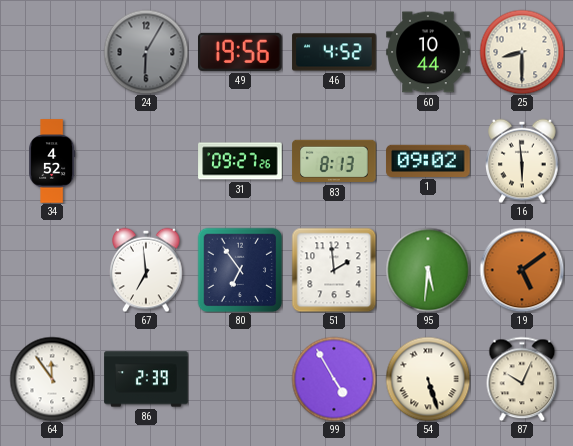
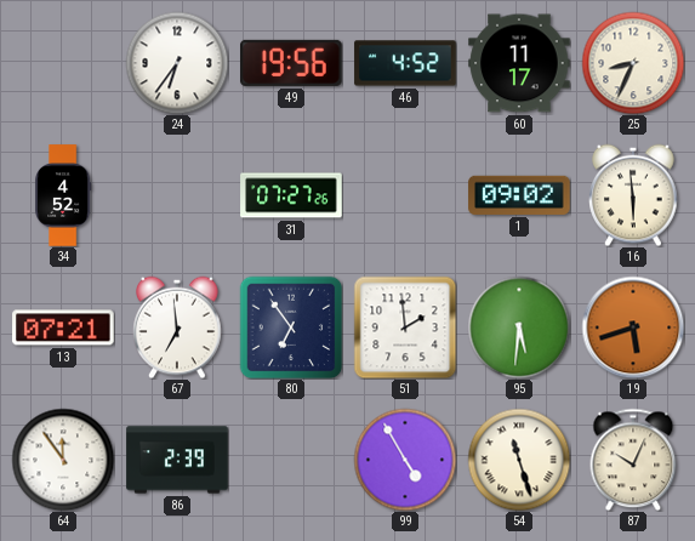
24: 6:05 -> 6:36 (177, 63)
24 dial: grey -> white (177, 63)
60: 10:44 -> 11:17 (519, 63)
25: 8:30 -> 8:34 (633, 63)
31: 09:27 -> 07:27 (291, 195)
83: 8:13 -> none (334, 161)
13: none -> 07:21 (63, 328)
19: 5:09 -> 5:42 (633, 328)
54: 5:27 -> 11:27 (519, 460)
